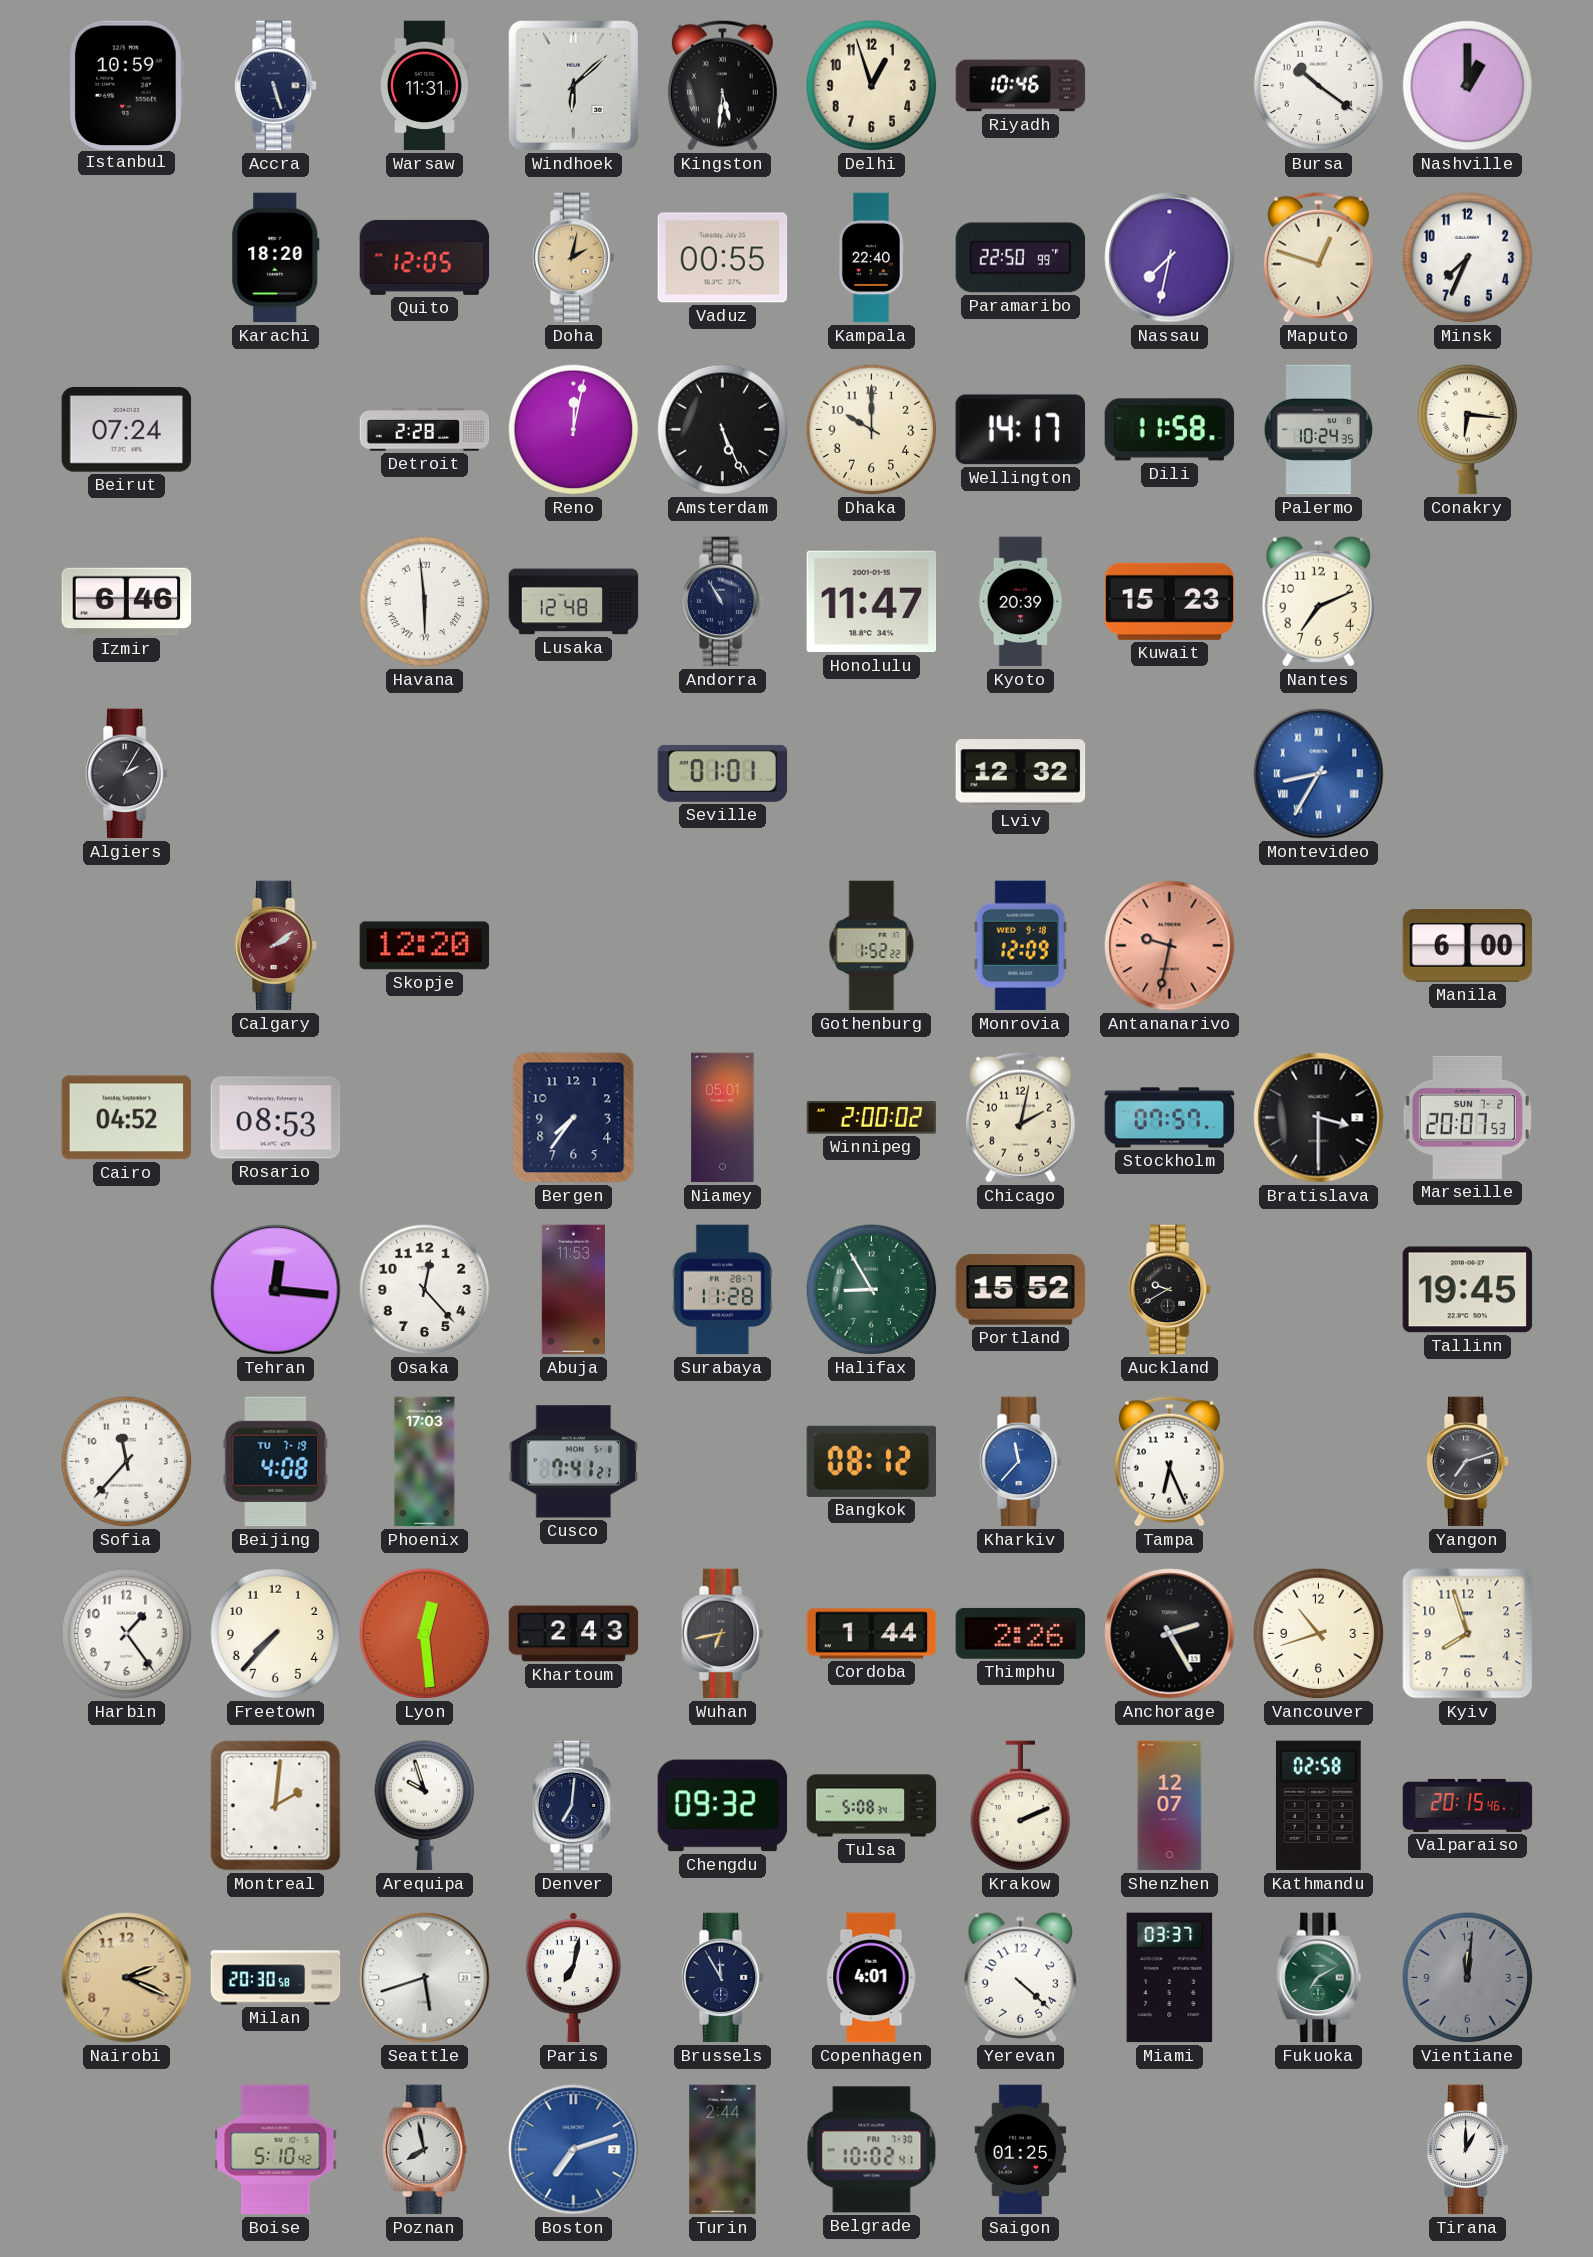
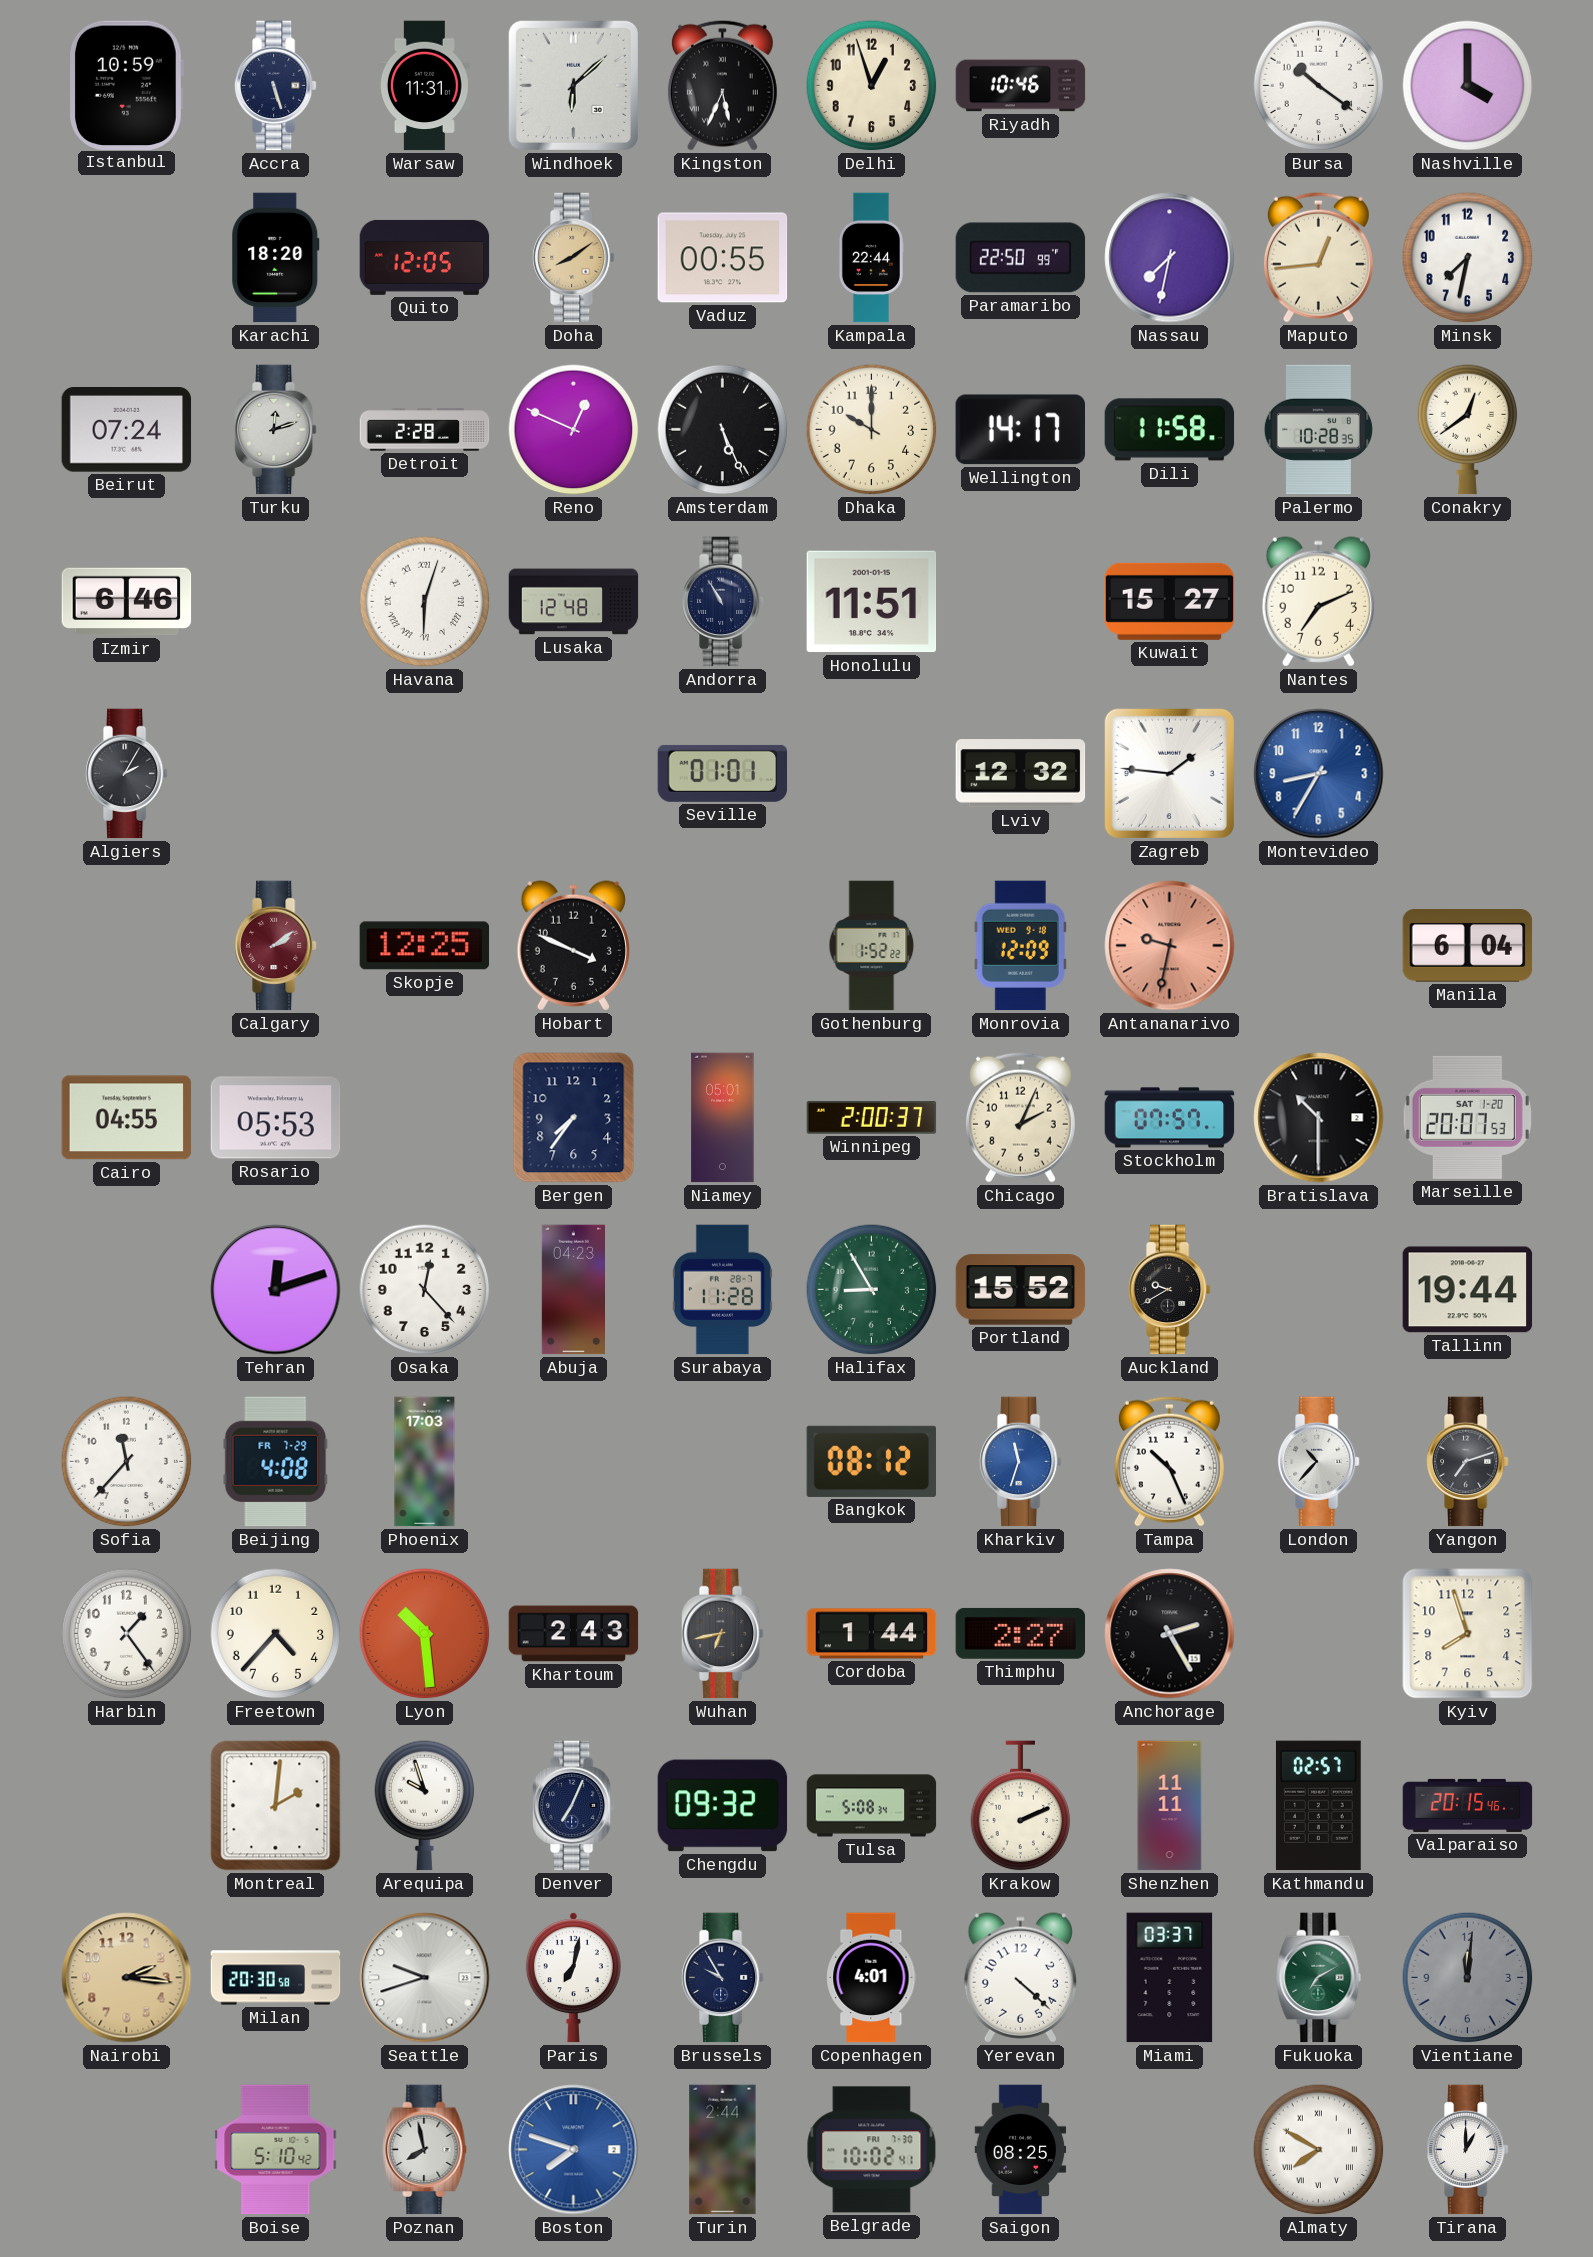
Kingston: 5:31 -> 5:34 (722, 85)
Nashville: 1:00 -> 4:00 (1468, 86)
Doha: 2:02 -> 8:09 (573, 258)
Kampala: 22:40 -> 22:44 (870, 258)
Maputo: 12:48 -> 12:44 (1318, 257)
Minsk: 7:34 -> 7:32 (1468, 258)
Turku: none -> 12:12 (275, 430)
Reno: 12:02 -> 12:49 (574, 430)
Palermo: 10:24 -> 10:28 (1318, 430)
Conakry: 6:16 -> 12:39 (1468, 430)
Havana: 5:59 -> 6:03 (425, 602)
Honolulu: 11:47 -> 11:51 (872, 602)
Kyoto: 20:39 -> none (1021, 602)
Kuwait: 15:23 -> 15:27 (1170, 601)
Zagreb: none -> 1:46 (1169, 773)
Montevideo numerals: Roman -> Arabic (1319, 774)
Skopje: 12:20 -> 12:25 (425, 946)
Hobart: none -> 3:49 (573, 946)
Manila: 6:00 -> 6:04 (1468, 946)
Cairo: 04:52 -> 04:55 (127, 1118)
Rosario: 08:53 -> 05:53 (276, 1118)
Winnipeg: 2:00:02 -> 2:00:37 (872, 1118)
Chicago: 2:02 -> 2:04 (1020, 1117)
Bratislava: 3:30 -> 10:30 (1319, 1118)
Marseille date: SUN 7-2 -> SAT 1-20 (1467, 1117)
Tehran: 12:16 -> 12:12 (276, 1290)
Abuja: 11:53 -> 04:23 (573, 1290)
Tallinn: 19:45 -> 19:44 (1468, 1290)
Beijing date: TU 7-19 -> FR 7-29 (276, 1462)
Cusco: 7:41 -> none (574, 1462)
Kharkiv: 11:37 -> 11:33 (1020, 1462)
Tampa: 6:26 -> 10:26 (1169, 1461)
London: none -> 10:37 (1318, 1462)
Freetown: 7:37 -> 4:37 (276, 1634)
Lyon: 12:29 -> 10:29 (425, 1634)
Thimphu: 2:26 -> 2:27 (1021, 1633)
Vancouver: 10:42 -> none (1319, 1634)
Denver: 7:01 -> 7:04 (573, 1806)
Shenzhen: 12:07 -> 11:11 (1170, 1806)
Kathmandu: 02:58 -> 02:57 (1318, 1806)
Nairobi: 2:19 -> 2:16 (127, 1978)
Seattle: 5:42 -> 9:42 (425, 1978)
Brussels: 11:55 -> 9:55 (722, 1978)
Boston: 7:12 -> 7:48 (574, 2150)
Saigon: 01:25 -> 08:25 (1021, 2150)
Almaty: none -> 7:50 (1319, 2150)
